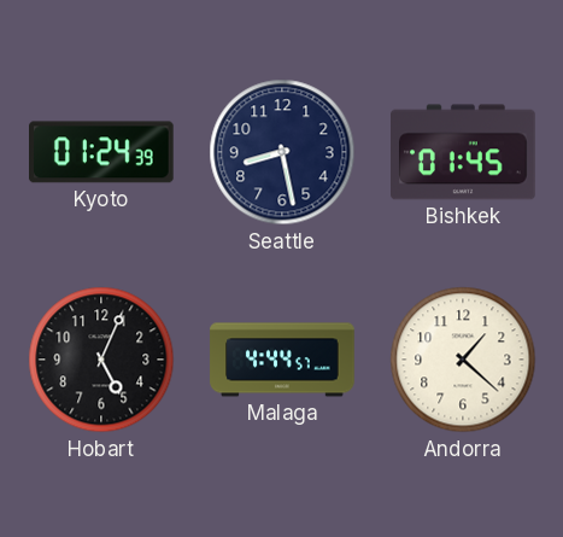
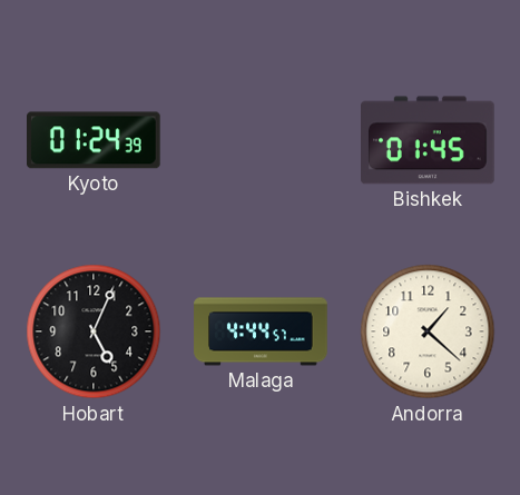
Seattle: 8:28 -> none (282, 152)
